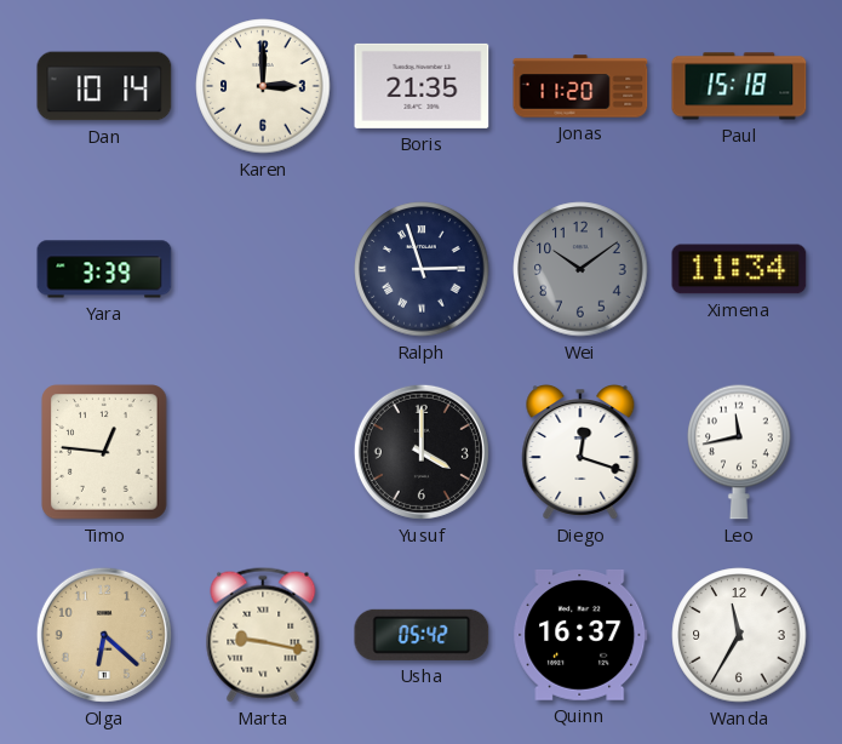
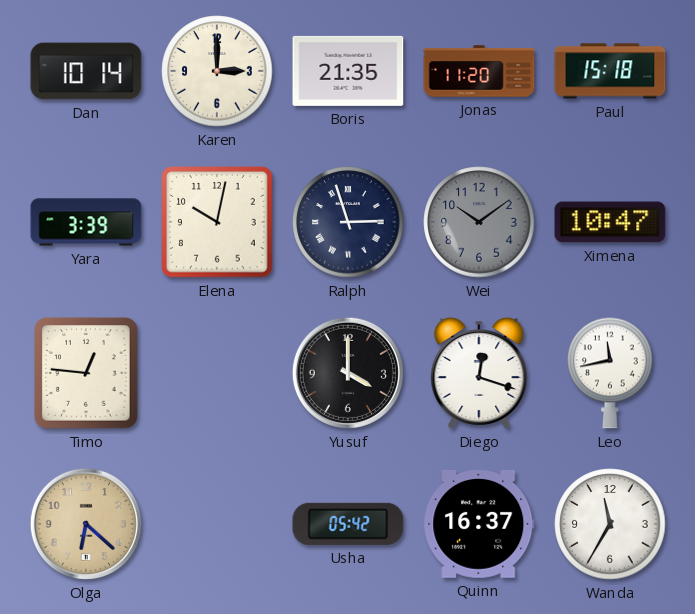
Elena: none -> 10:02 (218, 223)
Ximena: 11:34 -> 10:47 (610, 222)
Marta: 9:17 -> none (263, 635)
